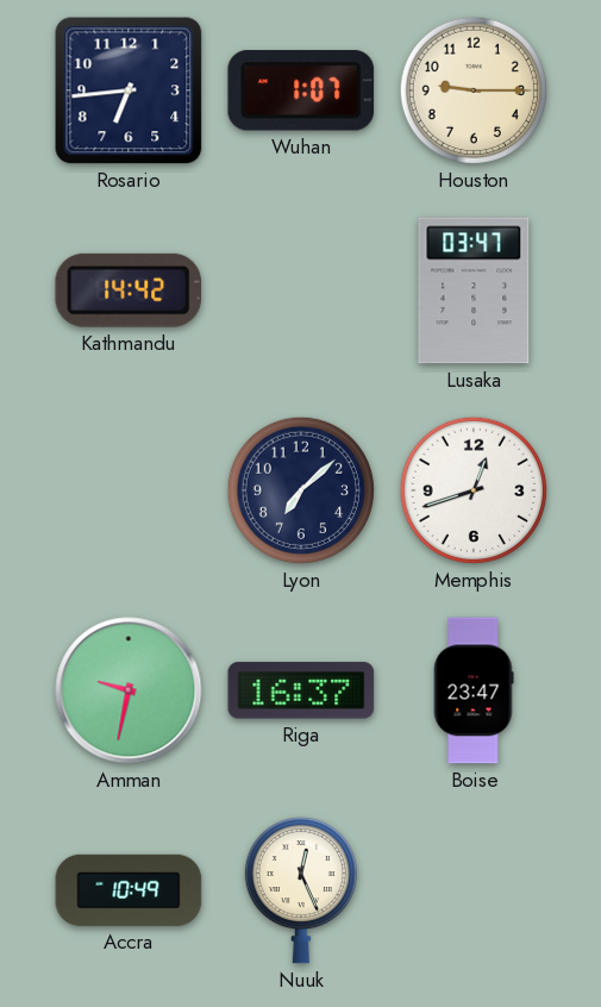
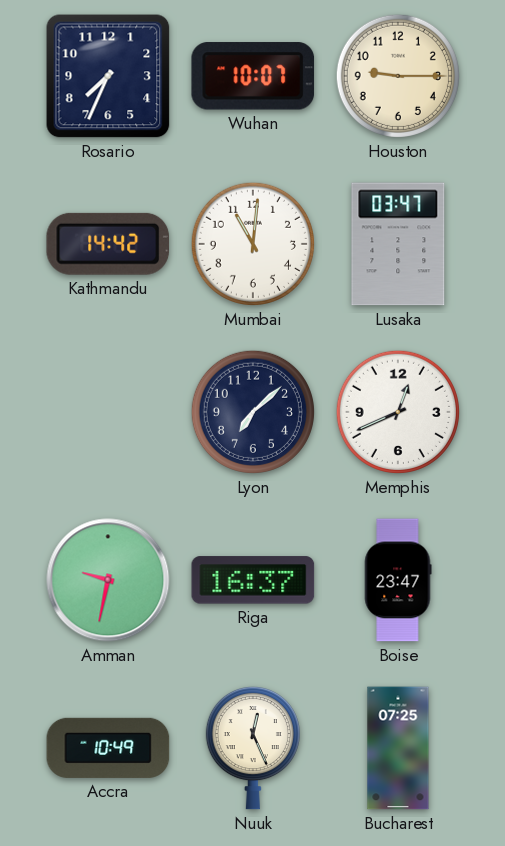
Rosario: 6:44 -> 7:34 (108, 76)
Wuhan: 1:07 -> 10:07 (253, 76)
Mumbai: none -> 11:01 (253, 244)
Memphis: 12:42 -> 12:41 (398, 412)
Bucharest: none -> 07:25 (398, 748)
